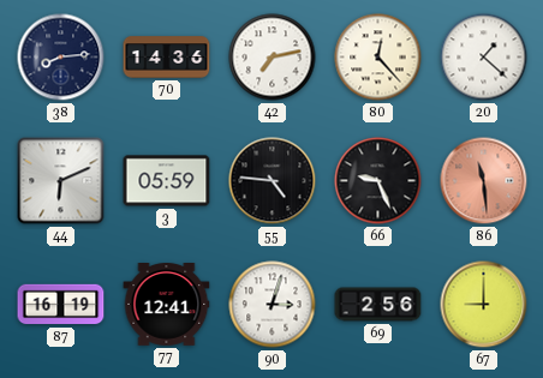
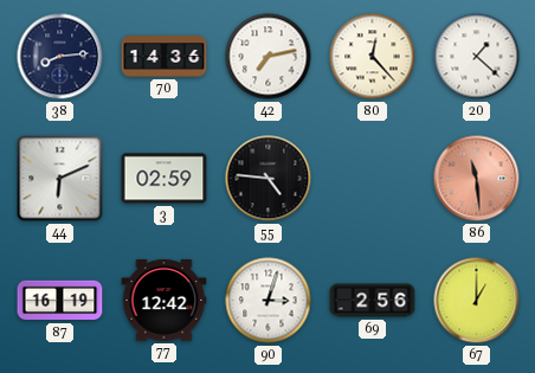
3: 05:59 -> 02:59 (165, 179)
66: 9:26 -> none (378, 181)
77: 12:41 -> 12:42 (165, 301)
67: 9:00 -> 1:00 (477, 301)
